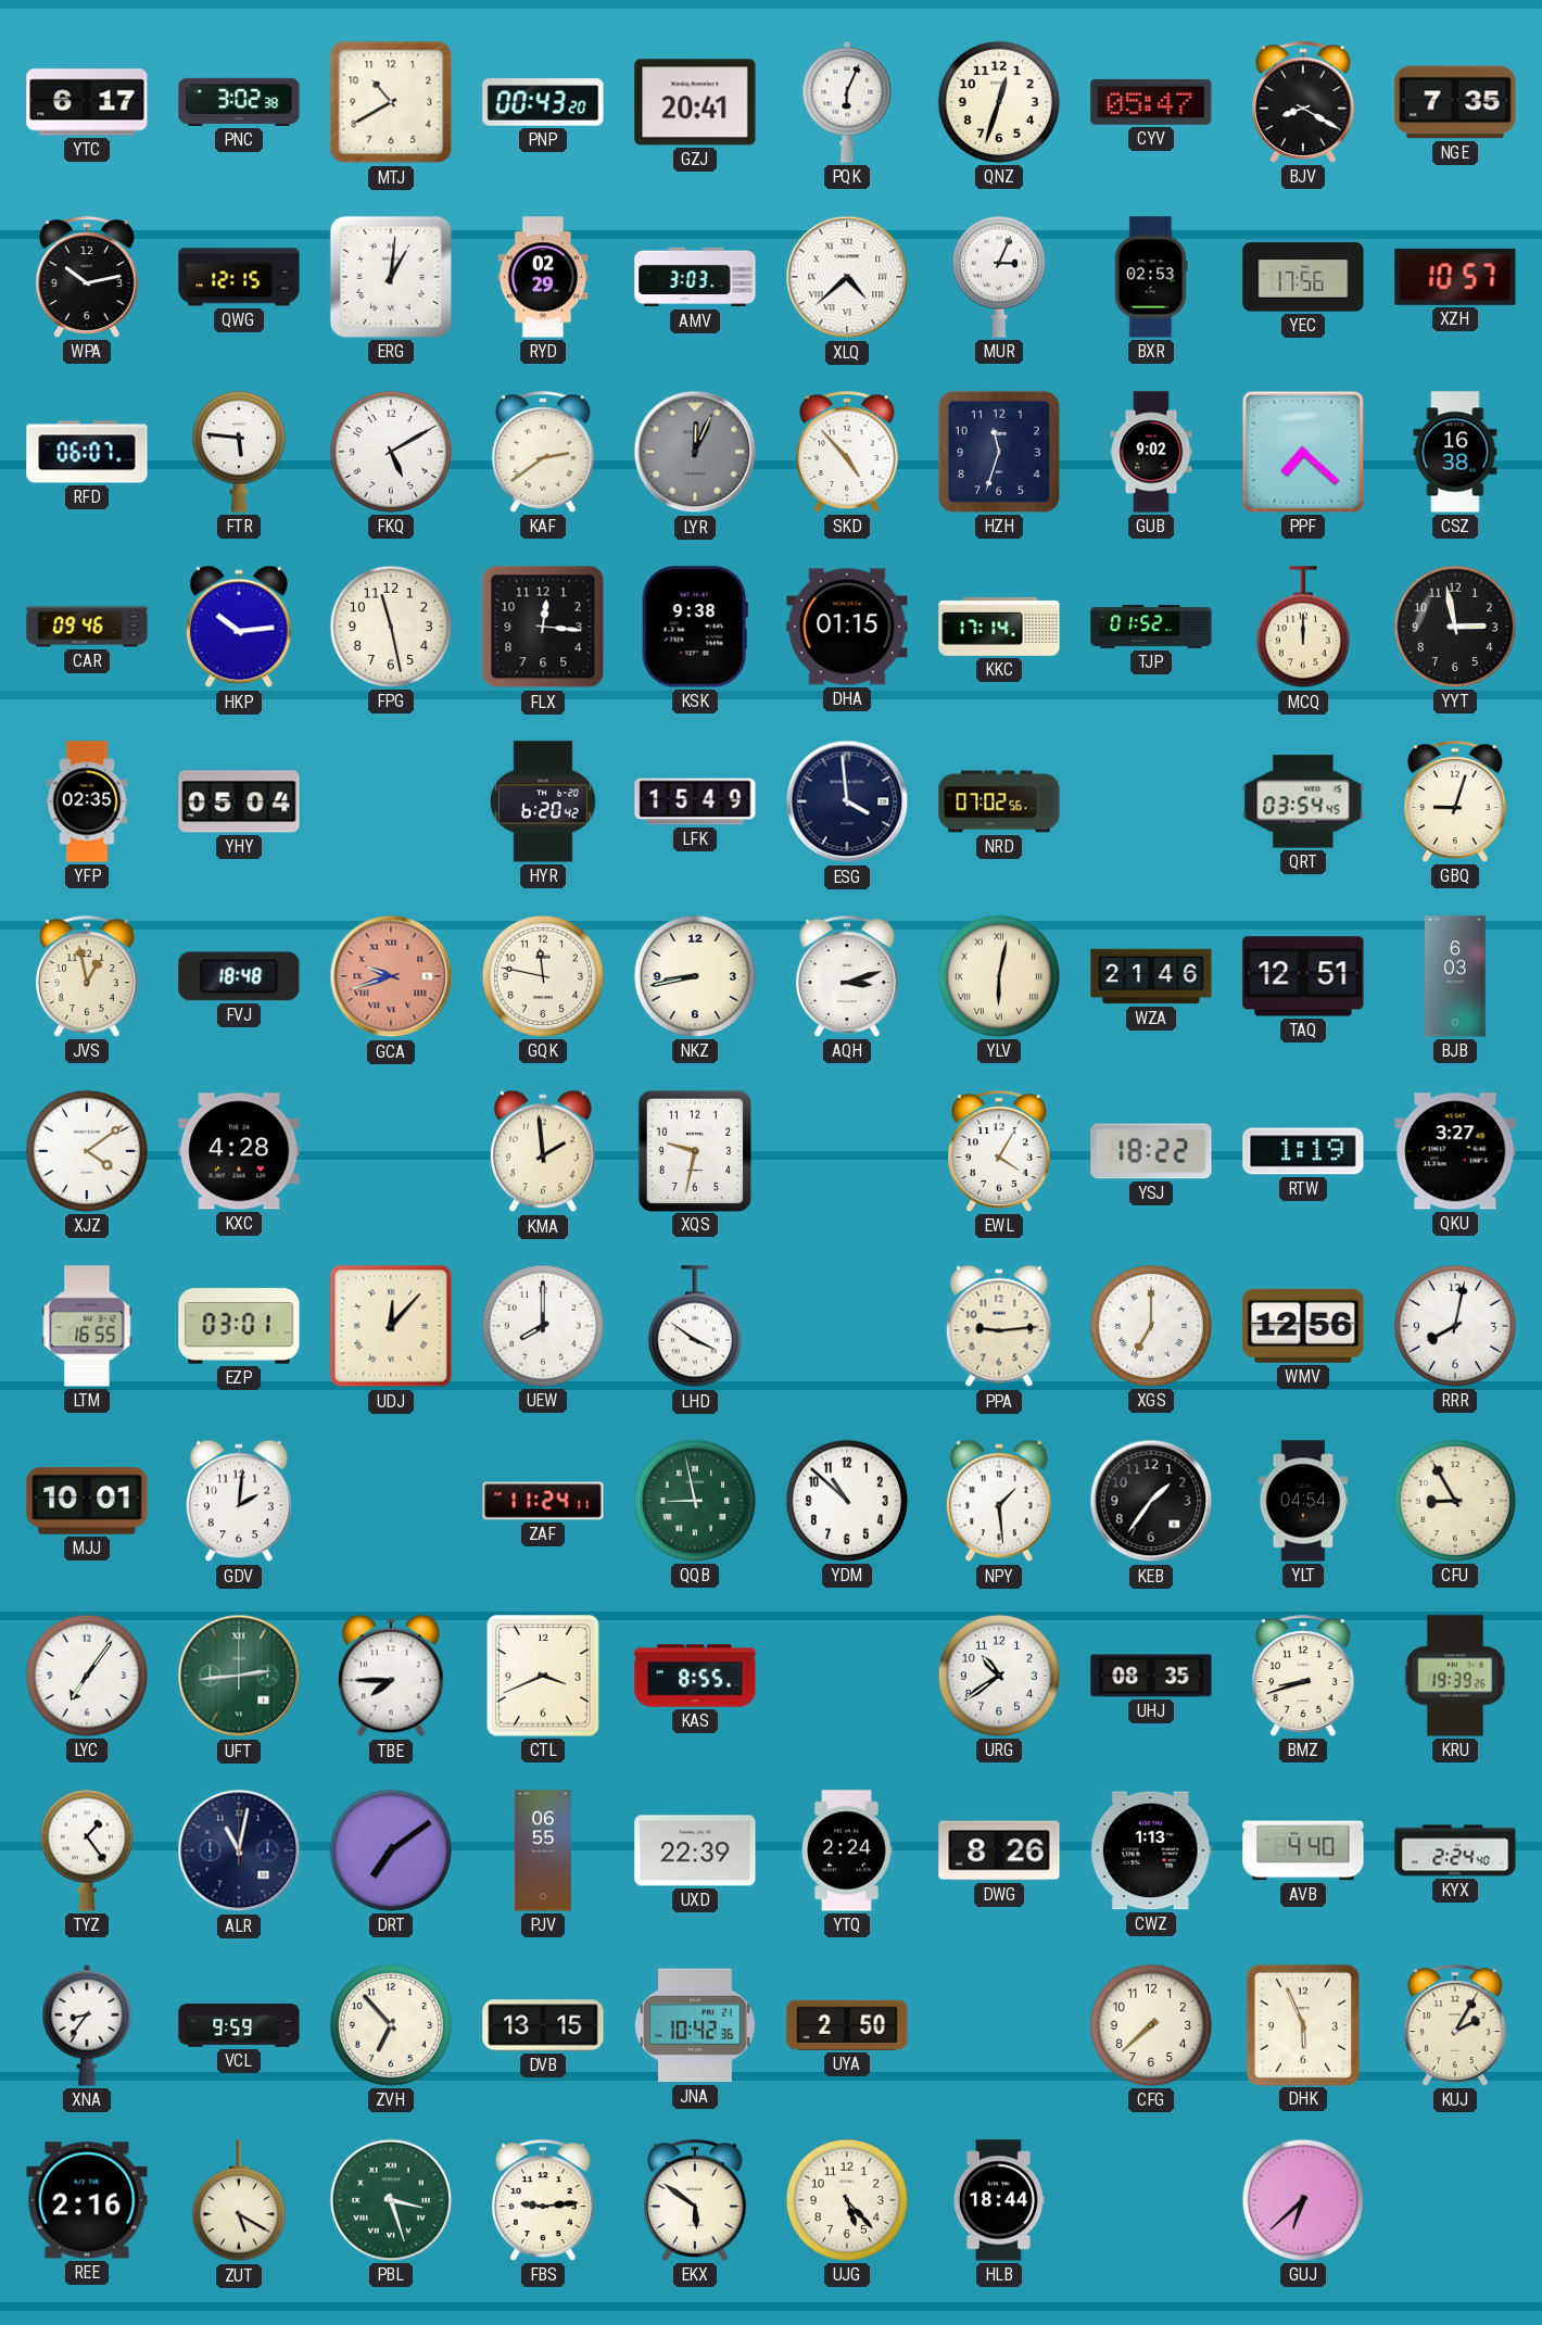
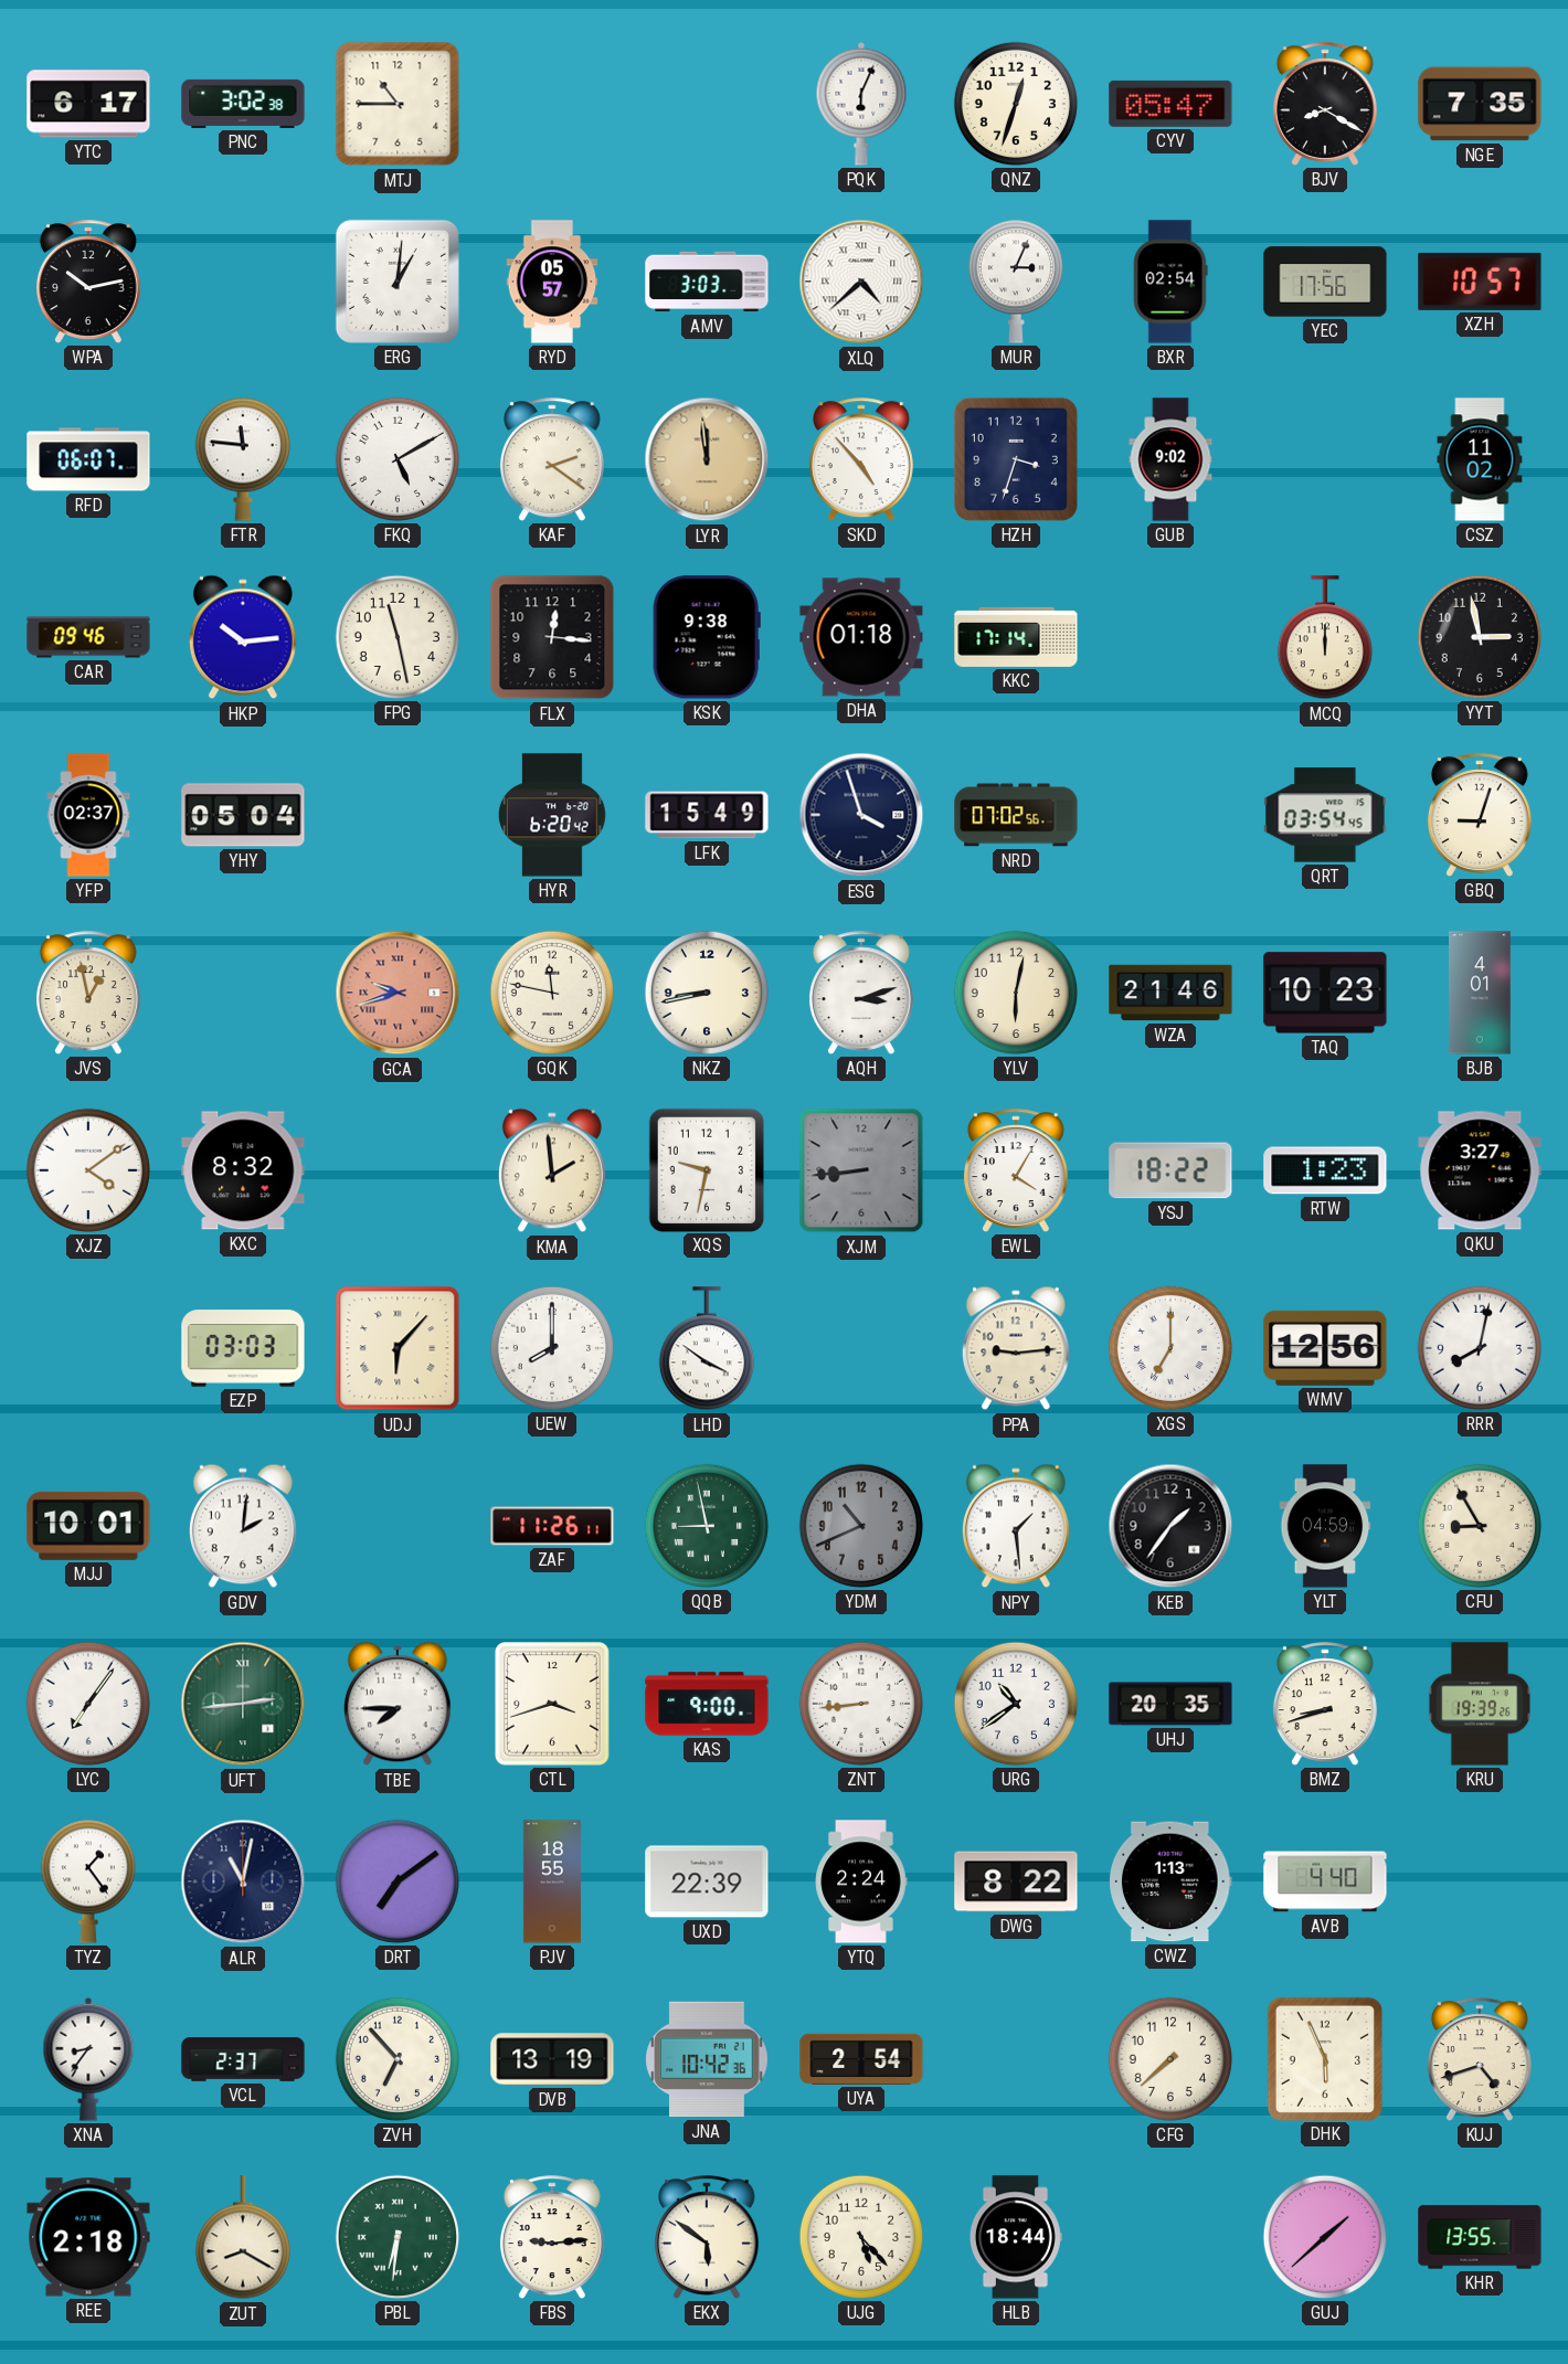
MTJ: 10:40 -> 10:45 (398, 104)
PNP: 00:43 -> none (543, 102)
GZJ: 20:41 -> none (695, 102)
QWG: 12:15 -> none (239, 277)
RYD: 02:29 -> 05:57 (552, 282)
BXR: 02:53 -> 02:54 (1170, 282)
FTR: 5:46 -> 11:46 (243, 459)
KAF: 2:39 -> 2:21 (552, 459)
LYR: 12:04 -> 11:59 (707, 459)
LYR dial: grey -> champagne (707, 459)
HZH: 11:33 -> 3:33 (1016, 459)
PPF: 7:22 -> none (1303, 452)
CSZ: 16:38 -> 11:02 (1480, 459)
DHA: 01:15 -> 01:18 (861, 637)
TJP: 01:52 -> none (1151, 627)
YFP: 02:35 -> 02:37 (88, 815)
ESG: 3:59 -> 3:57 (861, 815)
FVJ: 18:48 -> none (239, 976)
YLV numerals: Roman -> Arabic (1016, 993)
TAQ: 12:51 -> 10:23 (1325, 993)
BJB: 6:03 -> 4:01 (1480, 993)
KXC: 4:28 -> 8:32 (243, 1170)
XJM: none -> 8:44 (861, 1170)
RTW: 1:19 -> 1:23 (1325, 1170)
LTM: 16:55 -> none (87, 1326)
EZP: 03:01 -> 03:03 (243, 1348)
UDJ: 12:07 -> 6:07 (398, 1348)
ZAF: 11:24 -> 11:26 (552, 1526)
YDM: 10:52 -> 10:41 (861, 1526)
YDM dial: white -> grey (861, 1526)
YLT: 04:54 -> 04:59 (1325, 1526)
CTL: 3:41 -> 3:42 (553, 1704)
KAS: 8:55 -> 9:00 (707, 1704)
ZNT: none -> 8:44 (861, 1704)
UHJ: 08:35 -> 20:35 (1170, 1704)
PJV: 06:55 -> 18:55 (552, 1881)
DWG: 8:26 -> 8:22 (1016, 1881)
KYX: 2:24 -> none (1455, 1850)
VCL: 9:59 -> 2:37 (243, 2059)
DVB: 13:15 -> 13:19 (552, 2059)
UYA: 2:50 -> 2:54 (861, 2059)
KUJ: 2:05 -> 4:42 (1480, 2059)
REE: 2:16 -> 2:18 (88, 2237)
ZUT: 5:20 -> 8:20 (243, 2238)
PBL: 3:27 -> 6:31 (398, 2237)
GUJ: 6:38 -> 1:38 (1325, 2237)
KHR: none -> 13:55 (1480, 2237)
